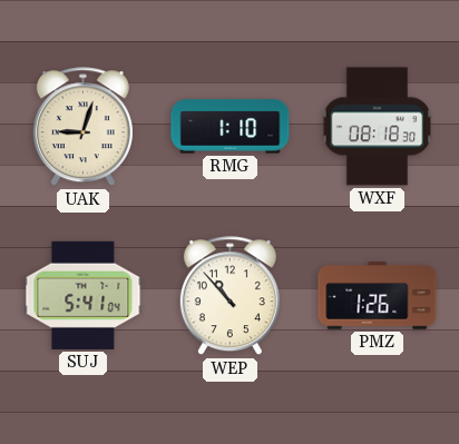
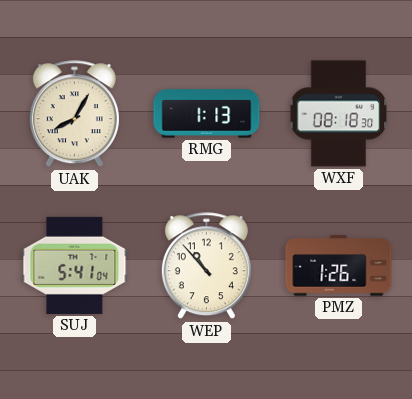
UAK: 9:03 -> 8:05 (74, 114)
RMG: 1:10 -> 1:13 (207, 114)
